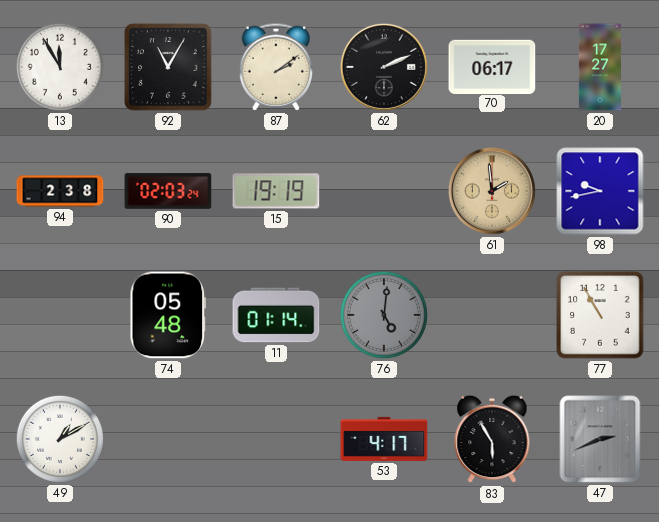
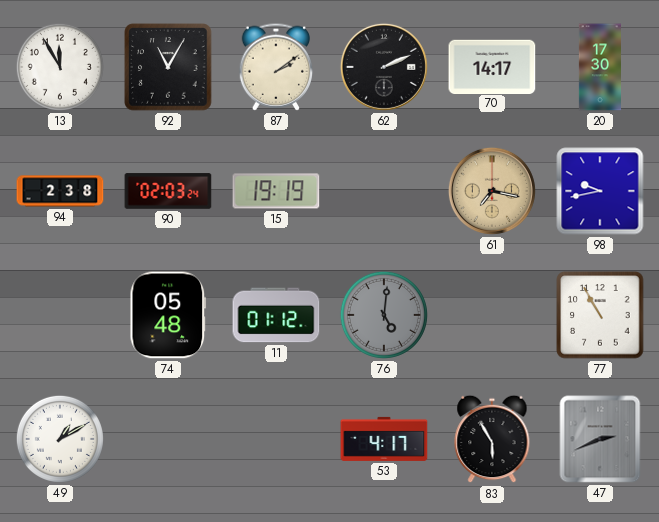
70: 06:17 -> 14:17 (492, 66)
20: 17:27 -> 17:30 (599, 67)
61: 1:59 -> 7:17 (492, 191)
11: 01:14 -> 01:12 (276, 315)
